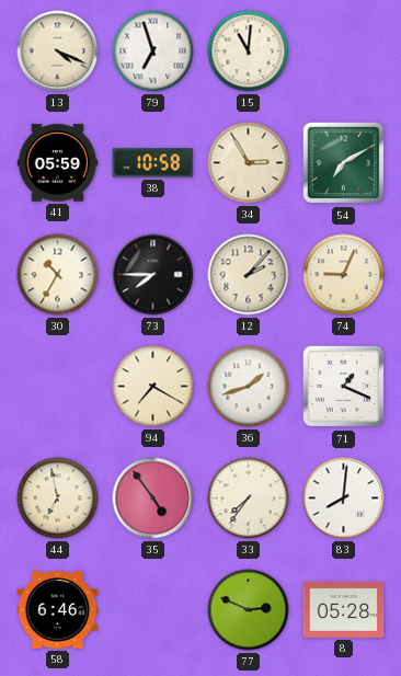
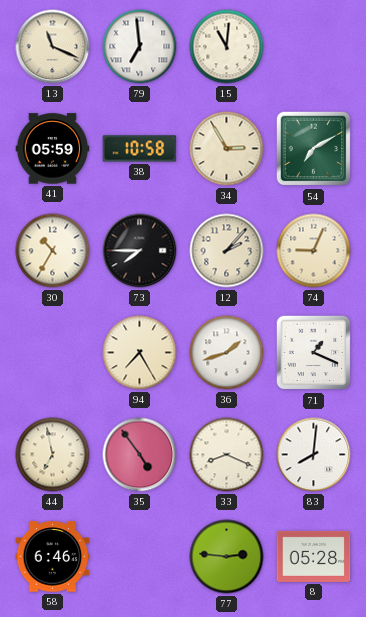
13: 4:19 -> 11:19 (53, 47)
79: 6:57 -> 6:59 (140, 47)
94: 7:20 -> 7:25 (140, 353)
33: 7:36 -> 8:19 (227, 455)
77: 2:49 -> 2:46 (227, 557)
